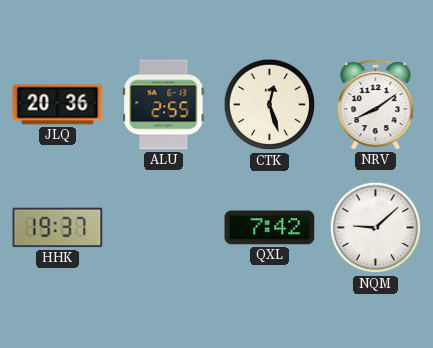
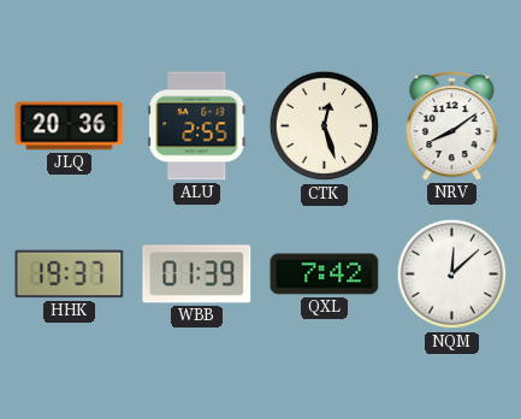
WBB: none -> 01:39 (197, 275)
NQM: 9:08 -> 12:08 (452, 275)
